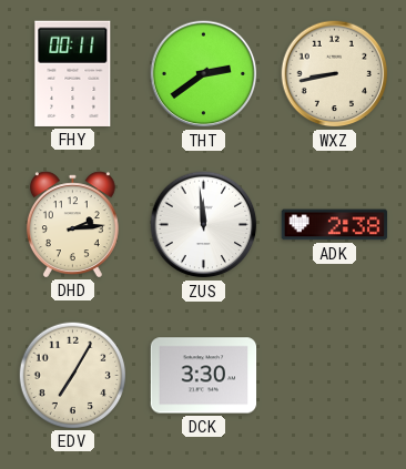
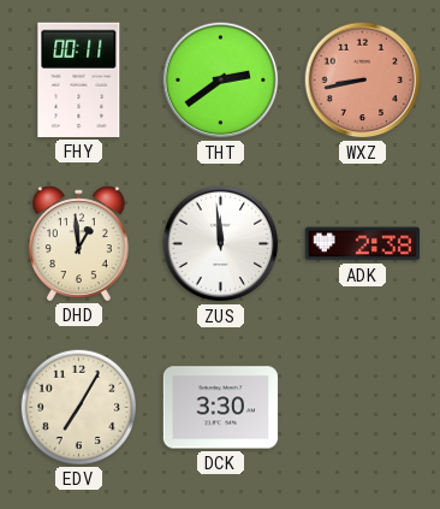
WXZ dial: cream -> salmon (363, 81)
DHD: 2:14 -> 12:59 (78, 243)
